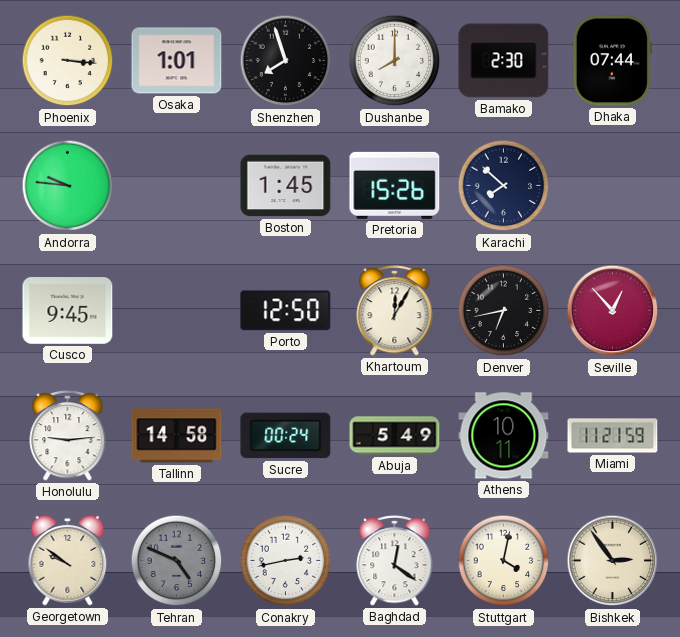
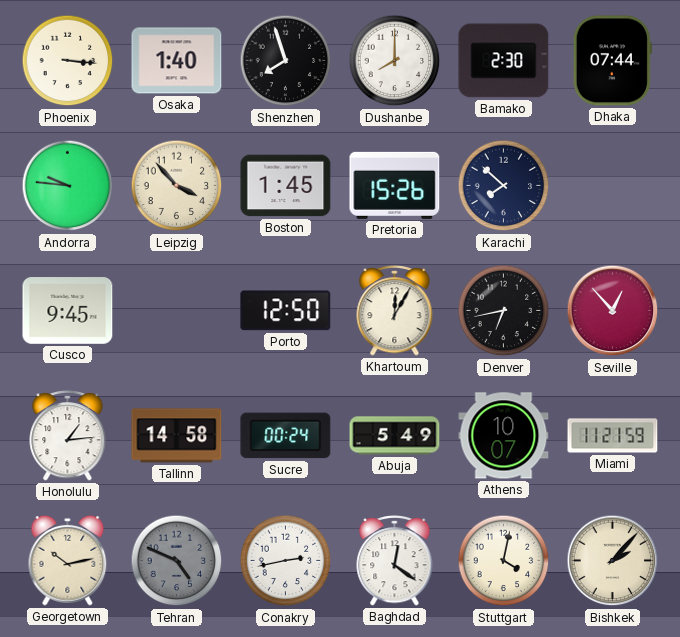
Osaka: 1:01 -> 1:40 (177, 61)
Leipzig: none -> 3:53 (177, 186)
Honolulu: 9:14 -> 1:14 (68, 436)
Athens: 10:11 -> 10:07 (504, 436)
Georgetown: 9:51 -> 10:13 (68, 560)
Bishkek: 2:54 -> 2:07 (613, 561)
